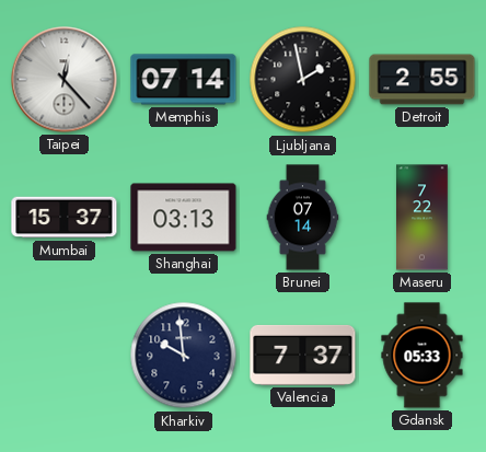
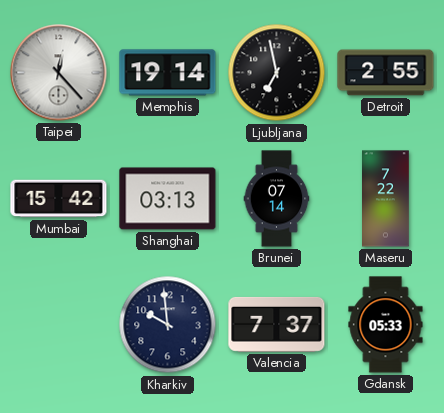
Memphis: 07:14 -> 19:14 (168, 73)
Ljubljana: 1:58 -> 6:58 (277, 73)
Mumbai: 15:37 -> 15:42 (59, 199)
